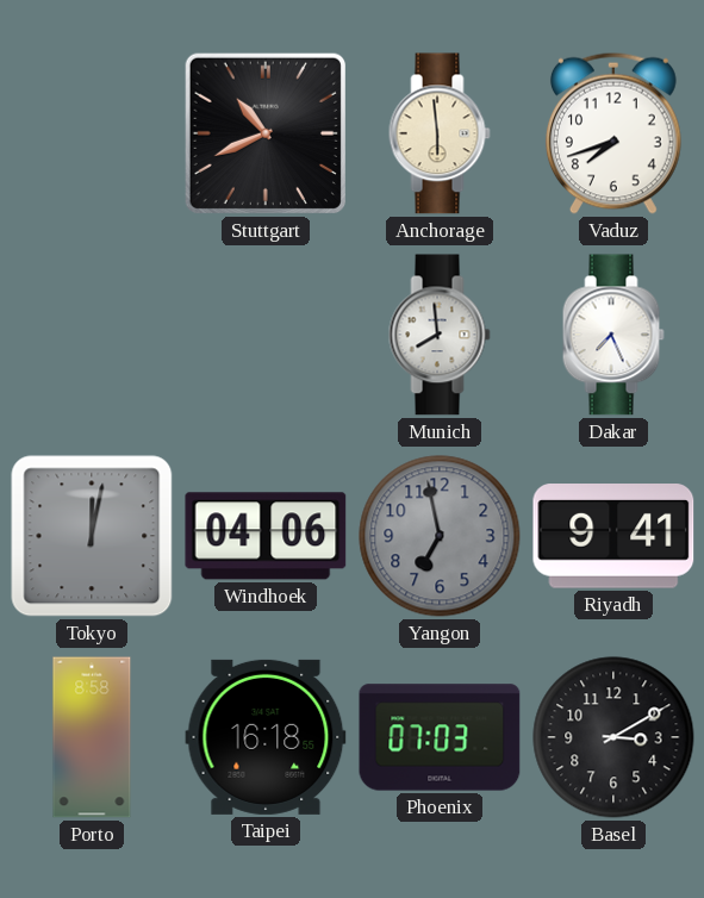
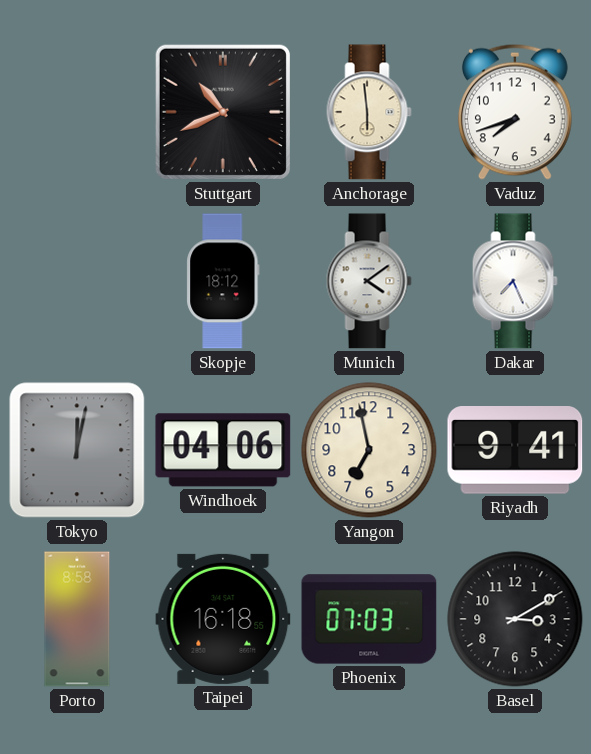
Skopje: none -> 18:12 (223, 281)
Munich: 7:59 -> 4:09 (369, 281)
Yangon dial: grey -> cream (369, 450)
